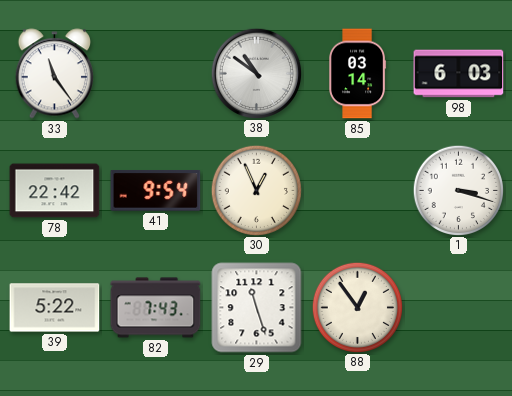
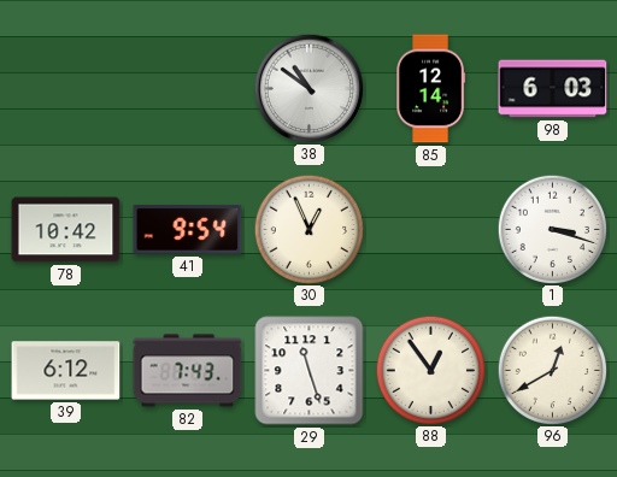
33: 11:24 -> none (54, 74)
85: 03:14 -> 12:14 (431, 89)
78: 22:42 -> 10:42 (66, 230)
39: 5:22 -> 6:12 (66, 371)
96: none -> 12:40 (552, 370)
